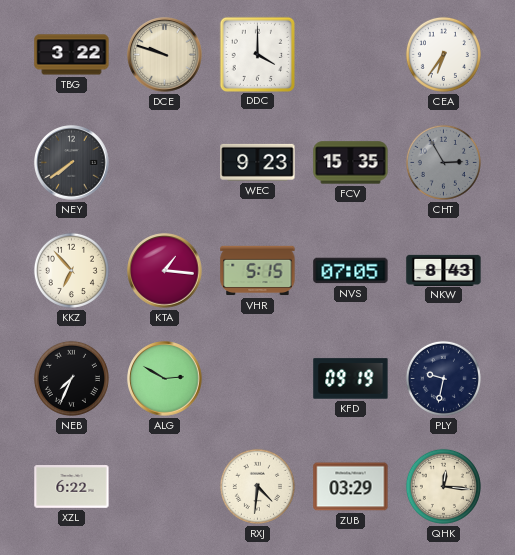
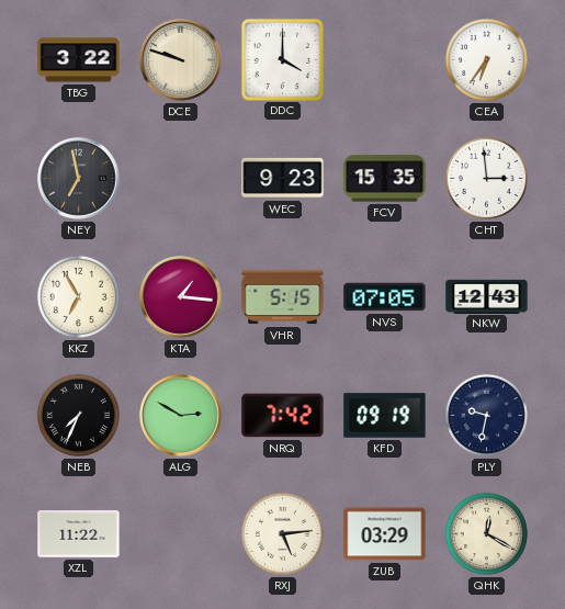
NEY: 7:39 -> 6:58 (79, 179)
CHT: 2:55 -> 2:59 (486, 178)
CHT dial: grey -> white (486, 178)
KKZ: 6:53 -> 6:55 (78, 296)
NKW: 8:43 -> 12:43 (487, 296)
NRQ: none -> 7:42 (283, 416)
XZL: 6:22 -> 11:22 (79, 534)
RXJ: 4:31 -> 5:14 (282, 533)
QHK: 12:16 -> 12:20 (486, 533)
